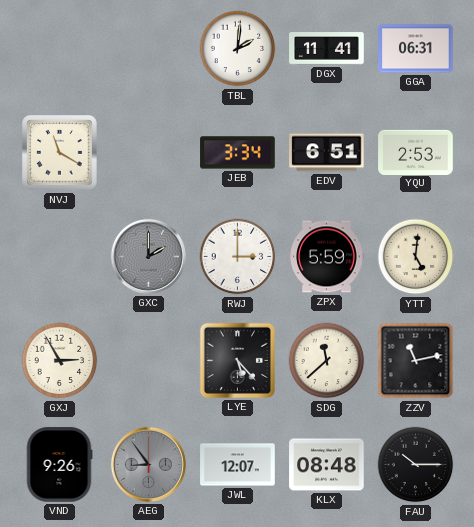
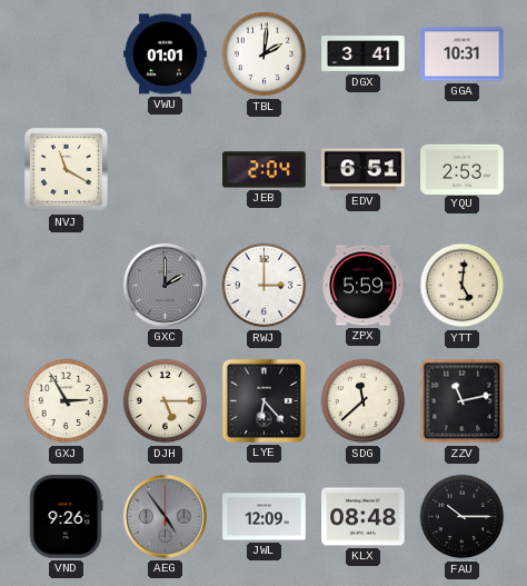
VWU: none -> 01:01 (166, 54)
DGX: 11:41 -> 3:41 (364, 54)
GGA: 06:31 -> 10:31 (463, 54)
JEB: 3:34 -> 2:04 (265, 170)
DJH: none -> 5:15 (166, 401)
LYE: 5:23 -> 6:23 (263, 400)
AEG: 8:54 -> 4:54 (165, 516)
JWL: 12:07 -> 12:09 (265, 517)
